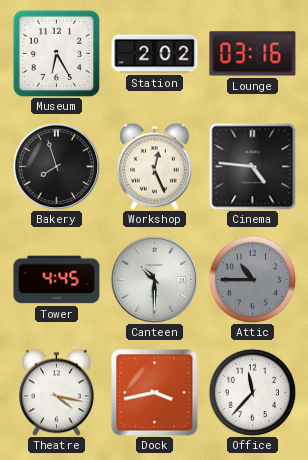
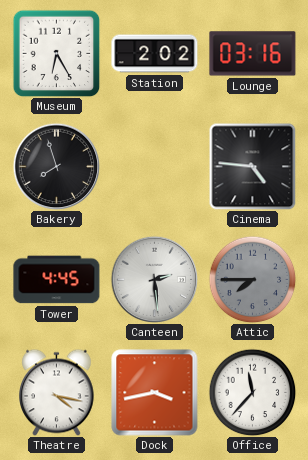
Workshop: 12:26 -> none (155, 166)
Canteen: 10:30 -> 2:29 (154, 279)
Attic: 10:45 -> 7:45 (252, 279)
